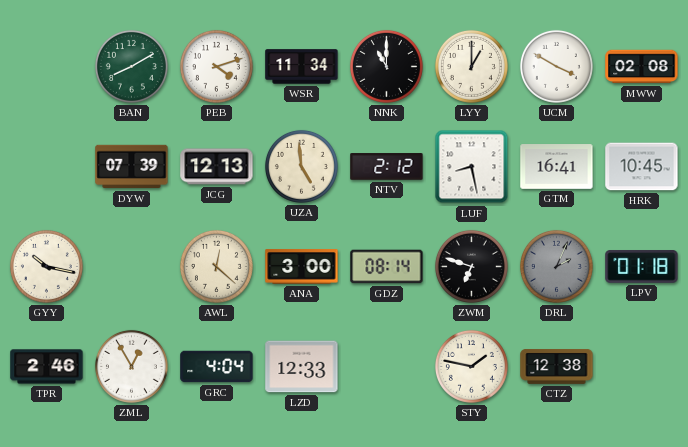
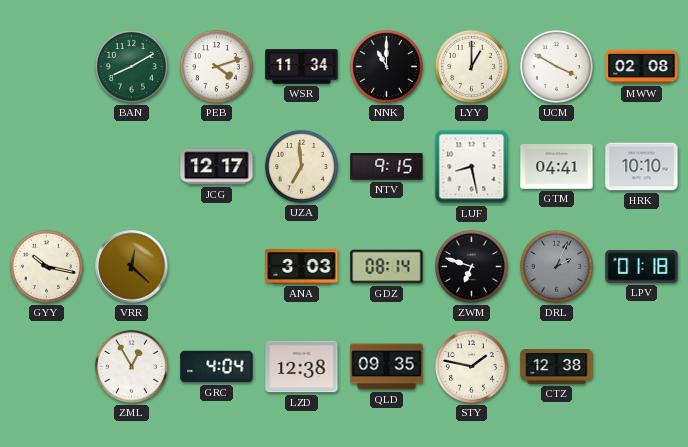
DYW: 07:39 -> none (132, 167)
JCG: 12:13 -> 12:17 (217, 167)
UZA: 4:59 -> 6:59 (301, 166)
NTV: 2:12 -> 9:15 (387, 167)
GTM: 16:41 -> 04:41 (557, 167)
HRK: 10:45 -> 10:10 (642, 167)
VRR: none -> 12:22 (132, 267)
AWL: 12:22 -> none (216, 266)
ANA: 3:00 -> 3:03 (302, 267)
TPR: 2:46 -> none (47, 367)
LZD: 12:33 -> 12:38 (302, 367)
QLD: none -> 09:35 (387, 367)
